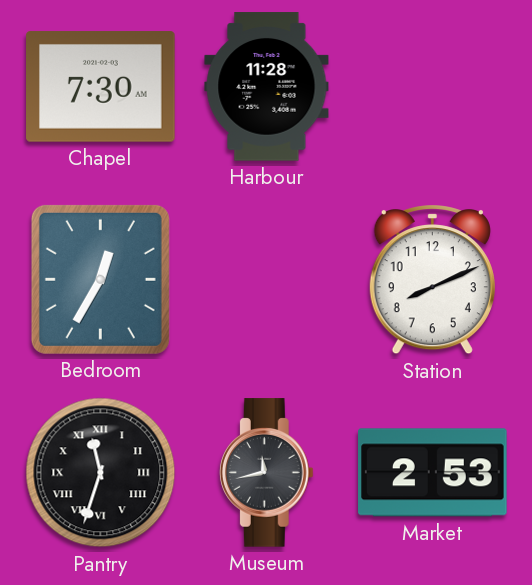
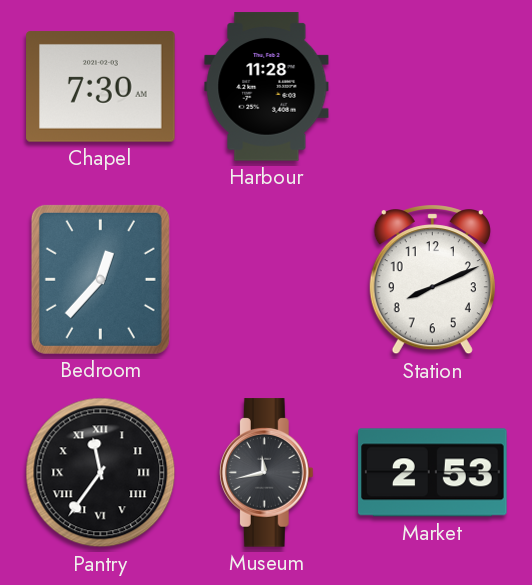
Bedroom: 12:35 -> 12:37 (100, 279)
Pantry: 11:33 -> 11:36 (101, 473)
